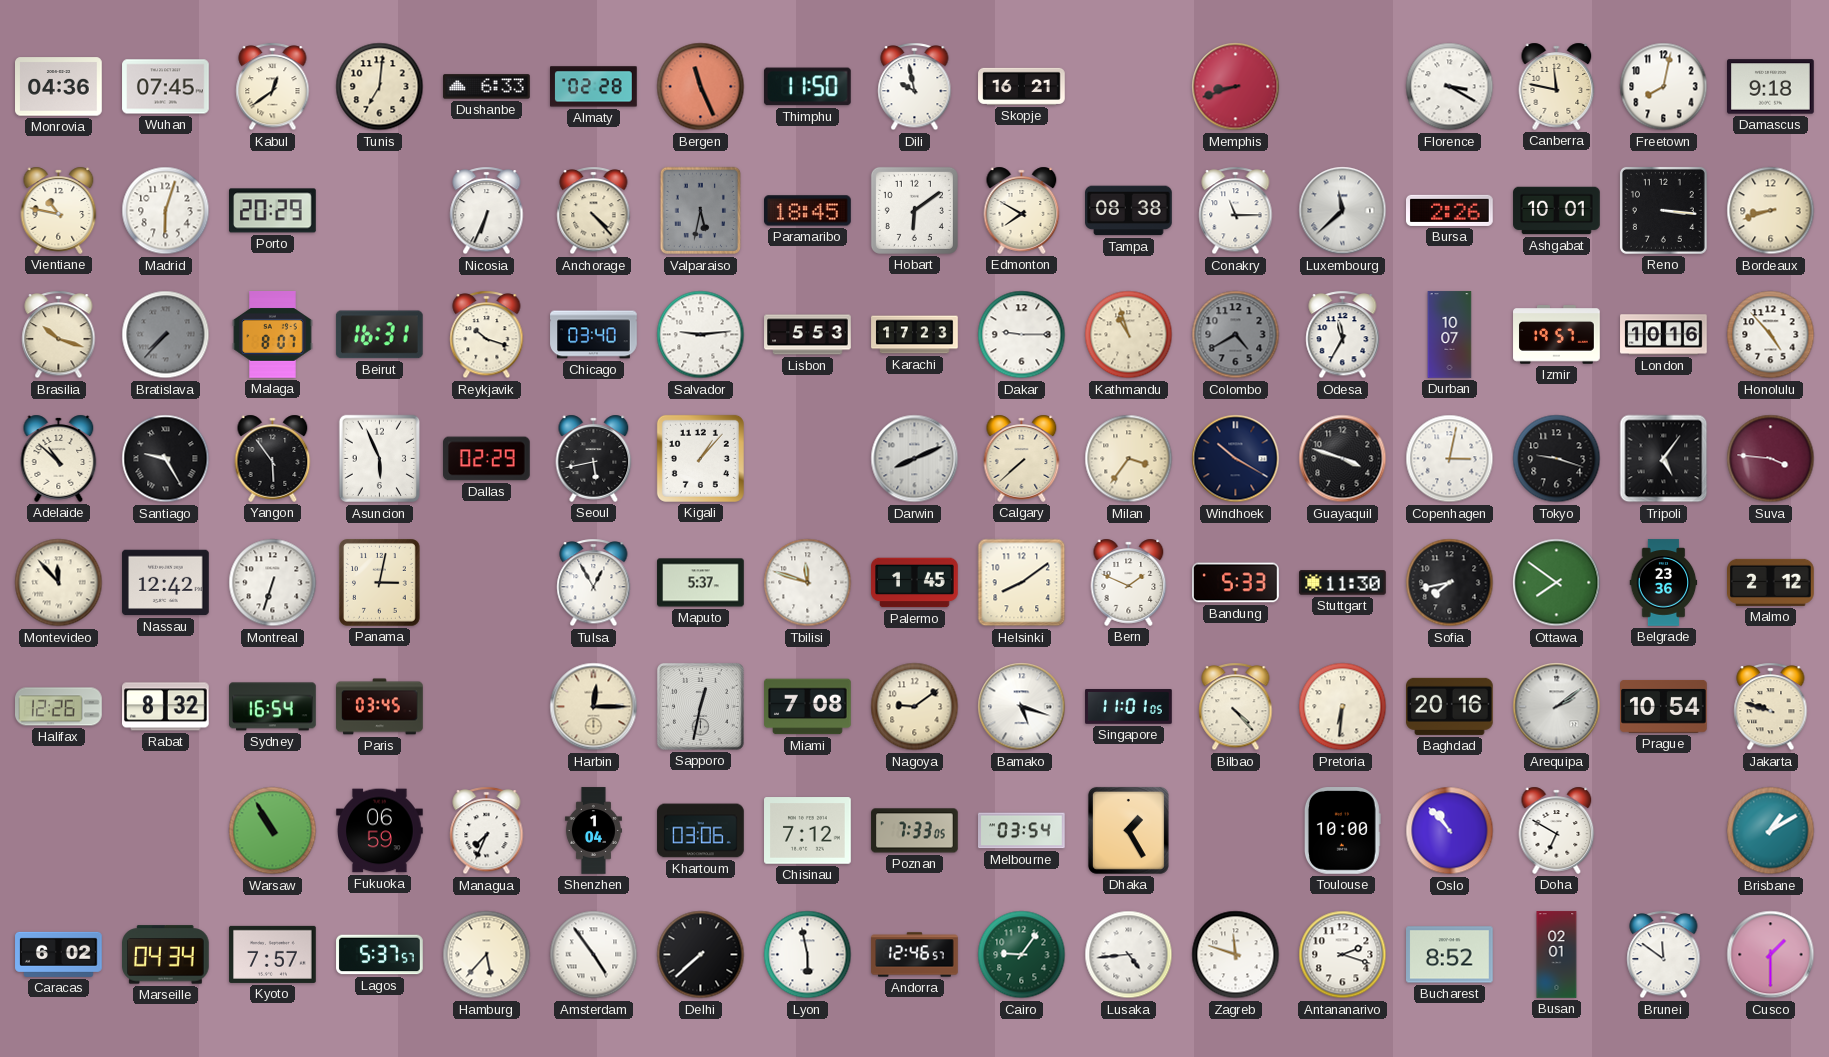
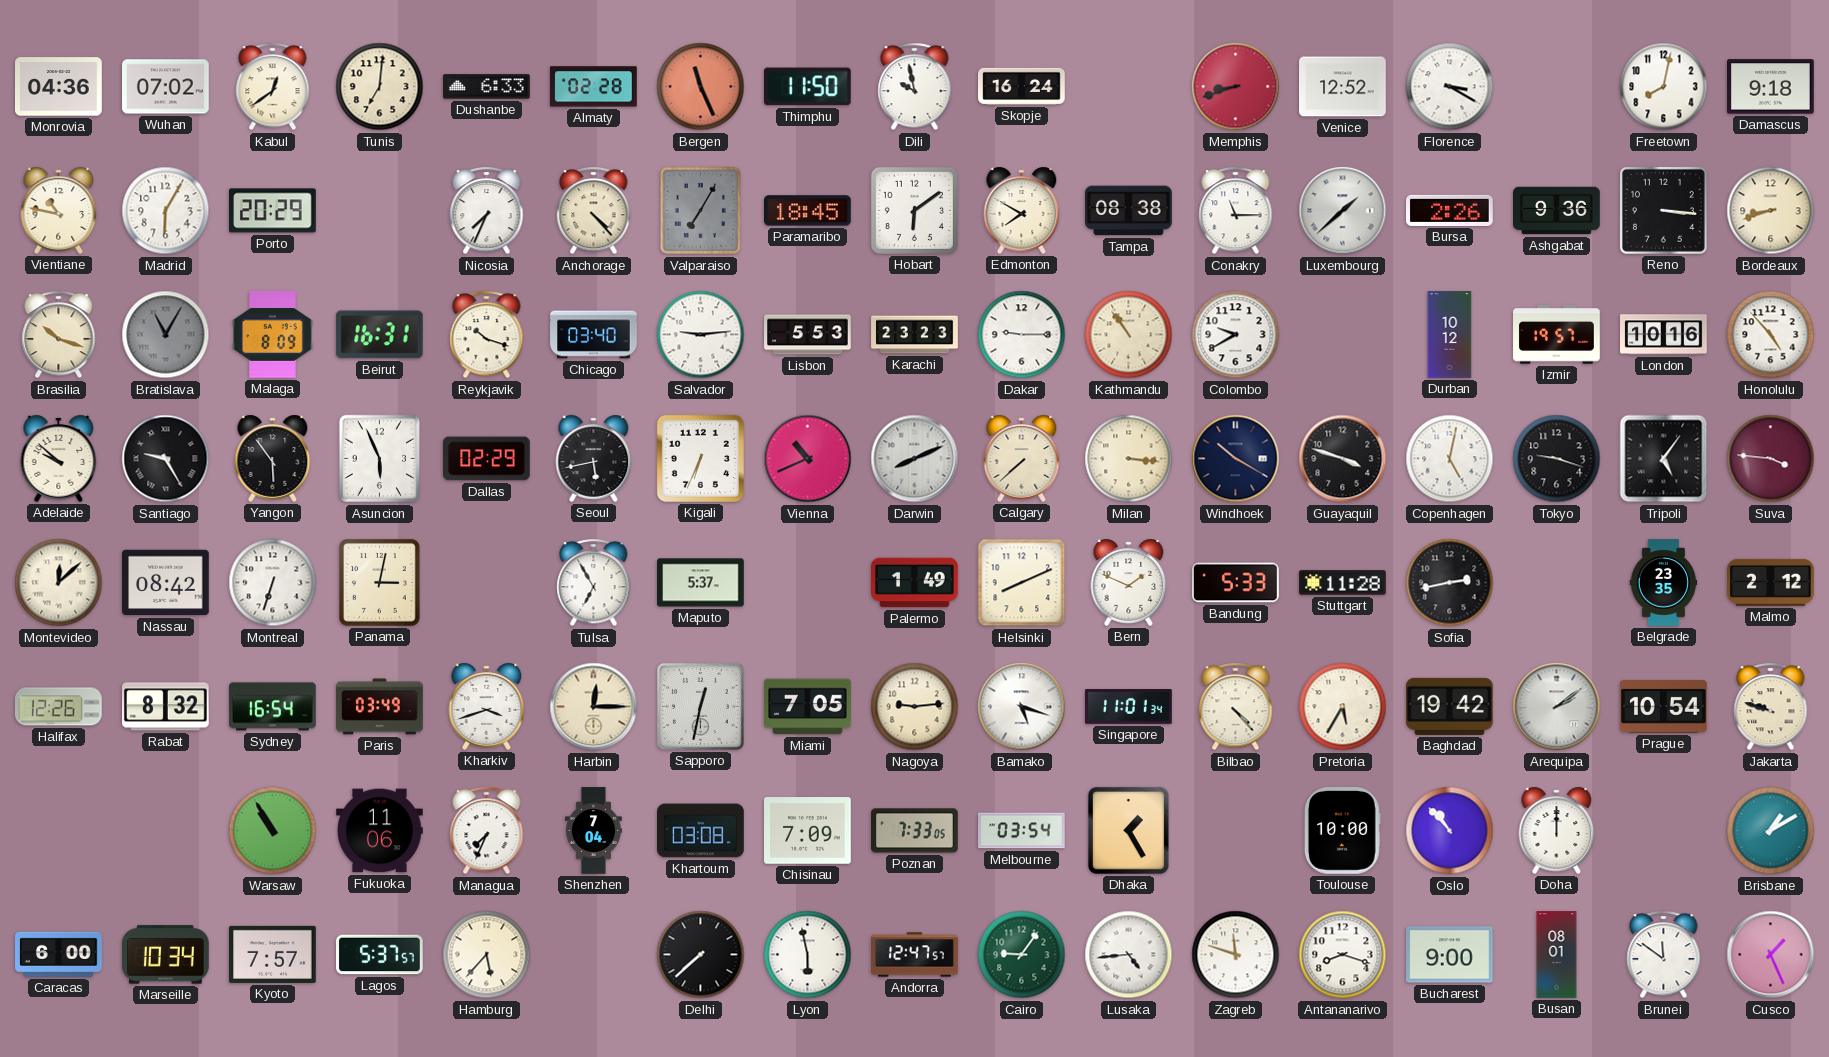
Wuhan: 07:45 -> 07:02 (166, 87)
Skopje: 16:21 -> 16:24 (1022, 86)
Venice: none -> 12:52 (1343, 87)
Canberra: 11:47 -> none (1557, 86)
Madrid: 6:03 -> 6:05 (166, 211)
Nicosia: 6:34 -> 7:34 (487, 211)
Valparaiso: 5:32 -> 7:05 (700, 211)
Luxembourg: 11:38 -> 1:38 (1343, 211)
Ashgabat: 10:01 -> 9:36 (1557, 211)
Bratislava: 7:37 -> 11:05 (166, 335)
Malaga: 8:07 -> 8:09 (273, 335)
Karachi: 17:23 -> 23:23 (915, 335)
Kathmandu: 10:57 -> 10:54 (1129, 335)
Colombo: 4:40 -> 9:40 (1236, 335)
Colombo dial: grey -> white (1236, 335)
Odesa: 11:35 -> none (1343, 335)
Durban: 10:07 -> 10:12 (1450, 335)
Adelaide: 10:52 -> 9:52 (59, 458)
Kigali: 1:07 -> 6:34 (700, 458)
Vienna: none -> 10:41 (808, 459)
Milan: 3:36 -> 3:16 (1129, 459)
Copenhagen: 3:02 -> 5:02 (1450, 459)
Montevideo: 11:53 -> 12:08 (59, 583)
Nassau: 12:42 -> 08:42 (166, 583)
Tulsa: 12:55 -> 6:55 (594, 583)
Tbilisi: 11:48 -> none (808, 583)
Palermo: 1:45 -> 1:49 (915, 583)
Helsinki: 8:09 -> 8:11 (1022, 583)
Stuttgart: 11:30 -> 11:28 (1343, 583)
Sofia: 7:43 -> 2:43 (1450, 583)
Ottawa: 7:51 -> none (1557, 583)
Belgrade: 23:36 -> 23:35 (1664, 583)
Paris: 03:45 -> 03:49 (380, 707)
Kharkiv: none -> 3:42 (487, 706)
Miami: 7:08 -> 7:05 (808, 707)
Nagoya: 9:09 -> 9:14 (915, 707)
Singapore: 11:01:05 -> 11:01:34 (1129, 707)
Pretoria: 6:31 -> 5:35 (1343, 707)
Baghdad: 20:16 -> 19:42 (1450, 706)
Fukuoka: 06:59 -> 11:06 (380, 831)
Shenzhen: 1:04 -> 7:04 (593, 831)
Khartoum: 03:06 -> 03:08 (701, 831)
Chisinau: 7:12 -> 7:09 (808, 831)
Doha: 6:50 -> 12:00 (1557, 830)
Caracas: 6:02 -> 6:00 (59, 954)
Marseille: 04:34 -> 10:34 (166, 955)
Amsterdam: 4:54 -> none (594, 955)
Andorra: 12:46 -> 12:47 (915, 955)
Antananarivo: 2:18 -> 8:18 (1343, 955)
Bucharest: 8:52 -> 9:00 (1450, 955)
Busan: 02:01 -> 08:01 (1557, 955)
Cusco: 1:30 -> 1:26 (1771, 955)
